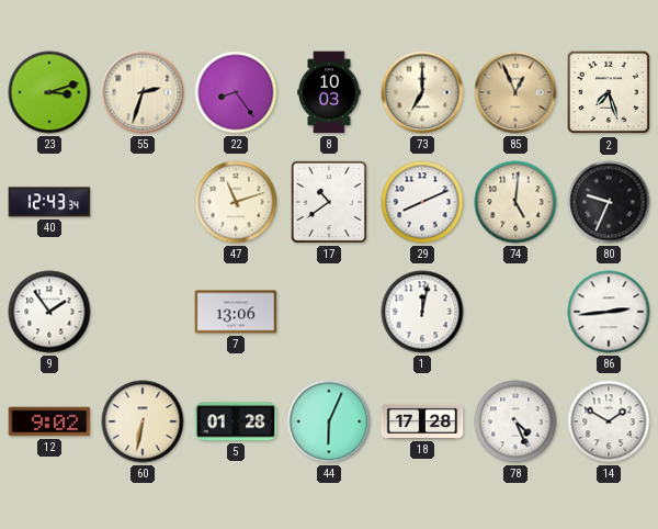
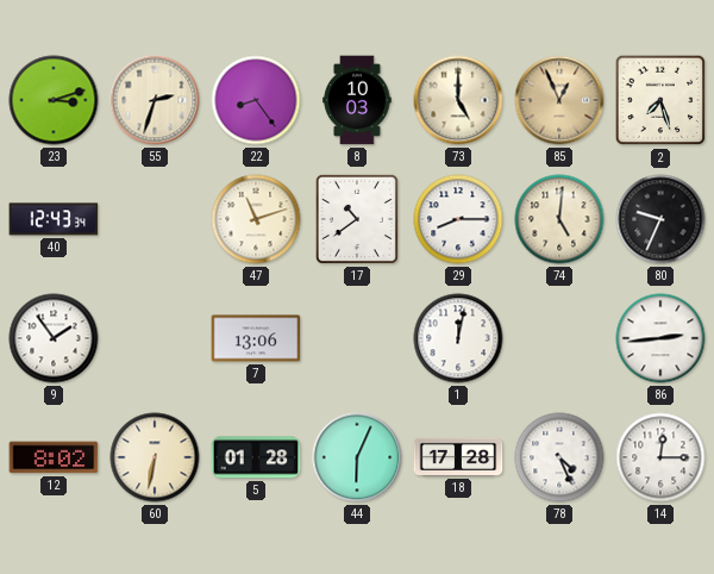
73: 7:00 -> 5:00 (458, 100)
29: 8:11 -> 8:15 (458, 219)
12: 9:02 -> 8:02 (54, 457)
14: 1:50 -> 12:15 (660, 457)
